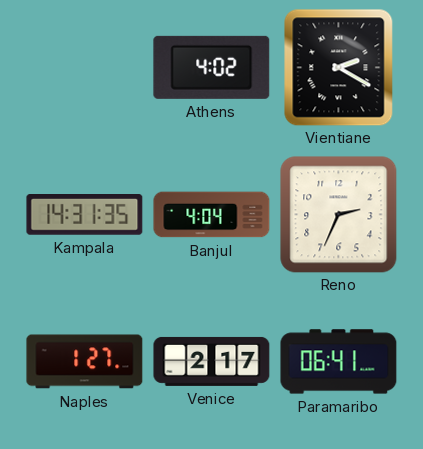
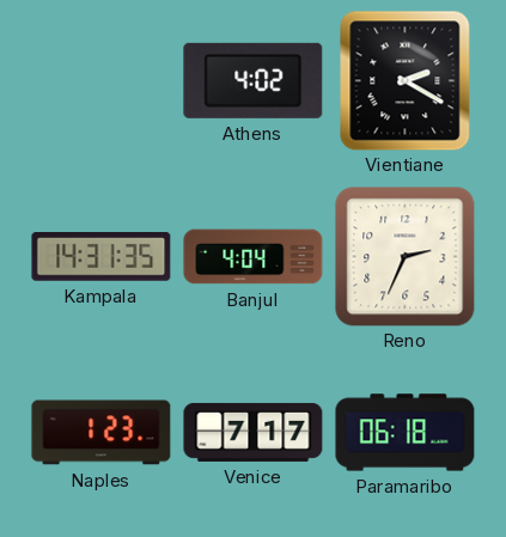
Naples: 1:27 -> 1:23 (102, 433)
Venice: 2:17 -> 7:17 (254, 432)
Paramaribo: 06:41 -> 06:18 (406, 433)
